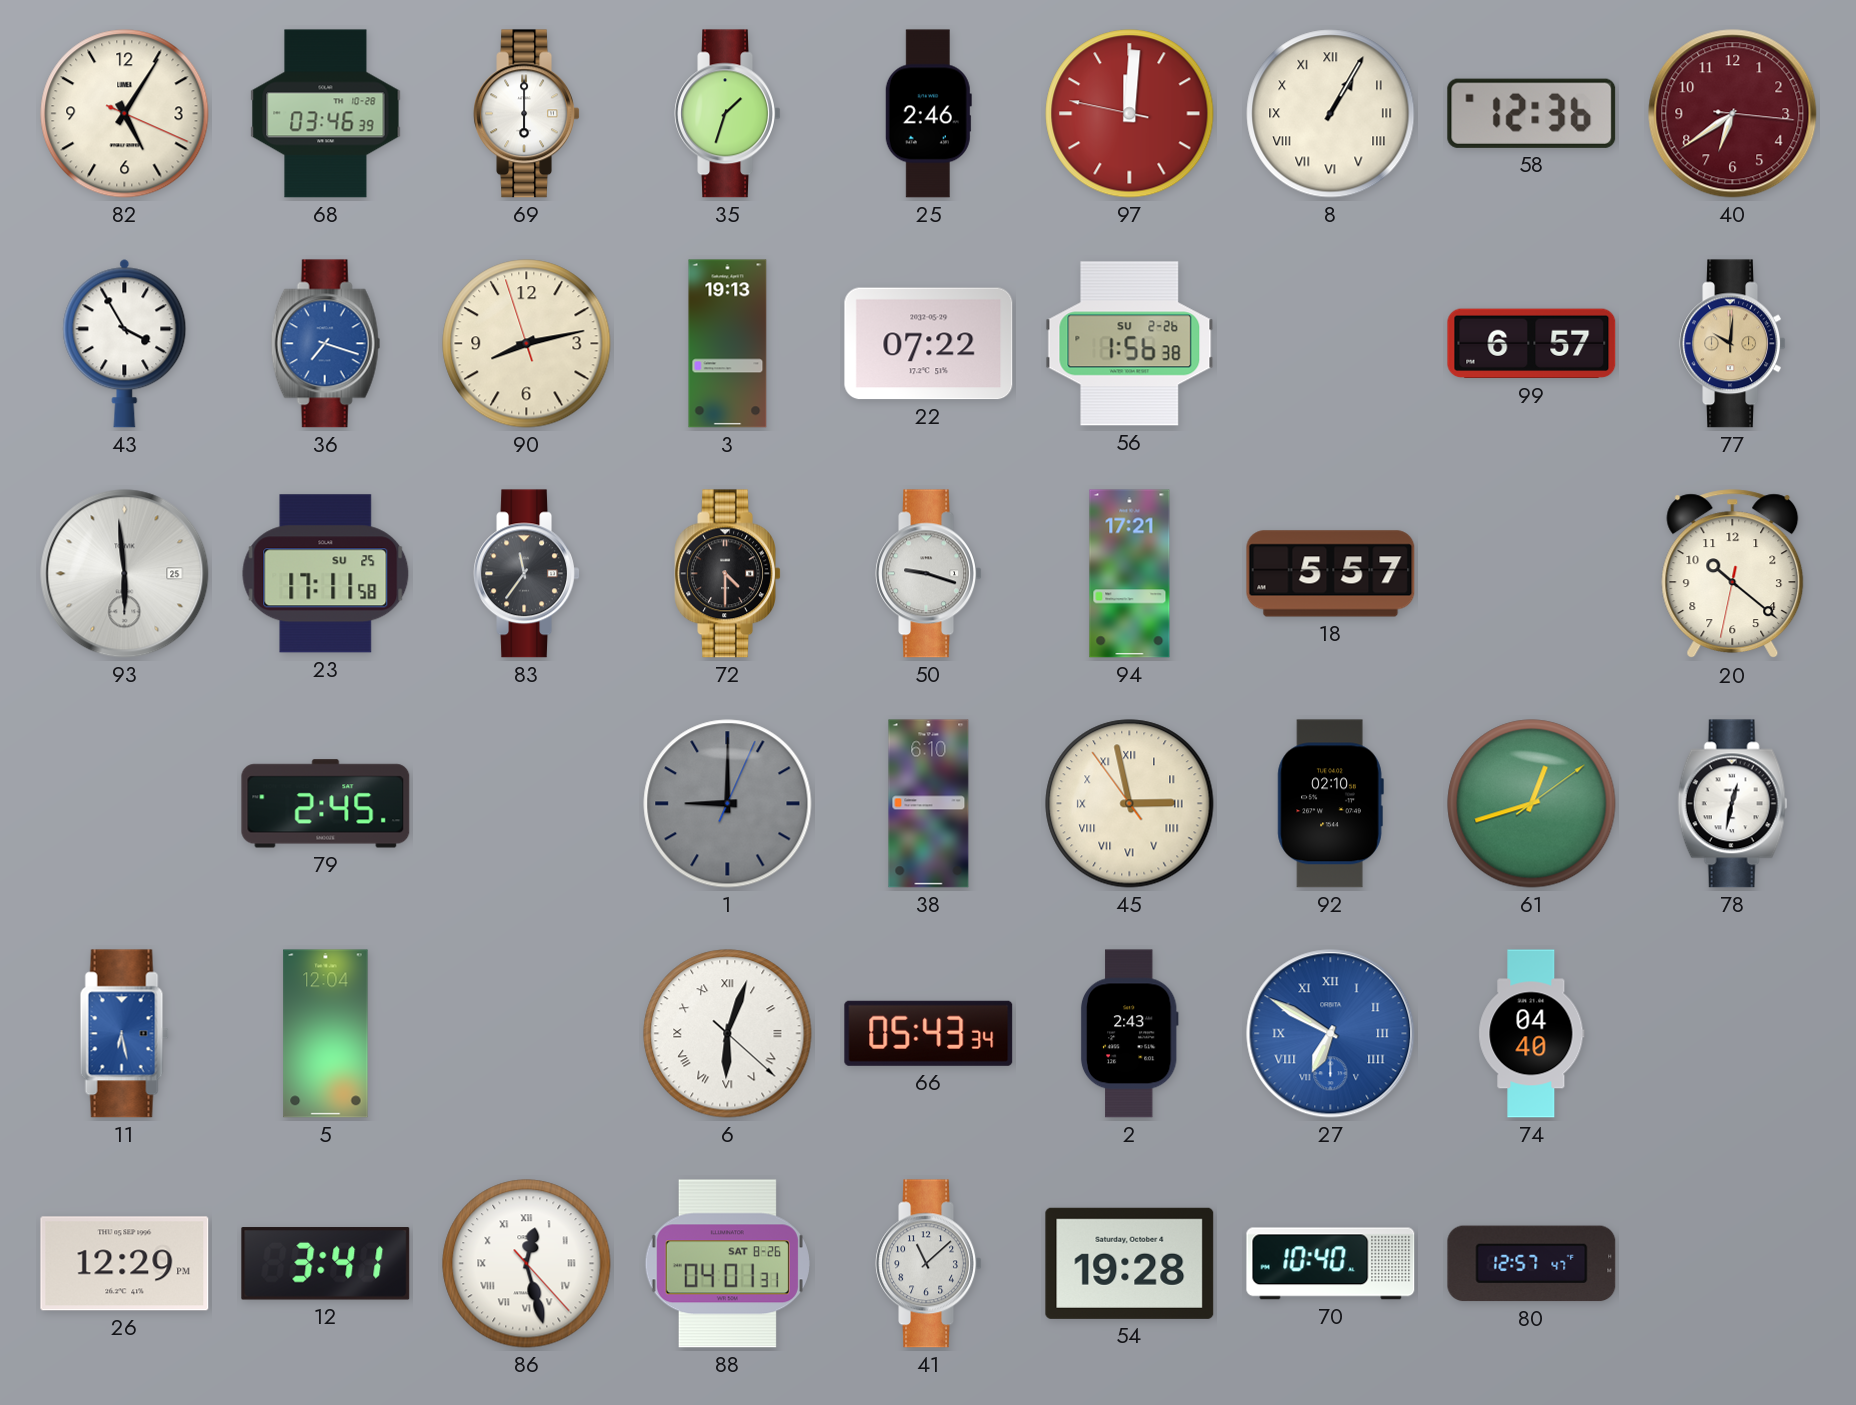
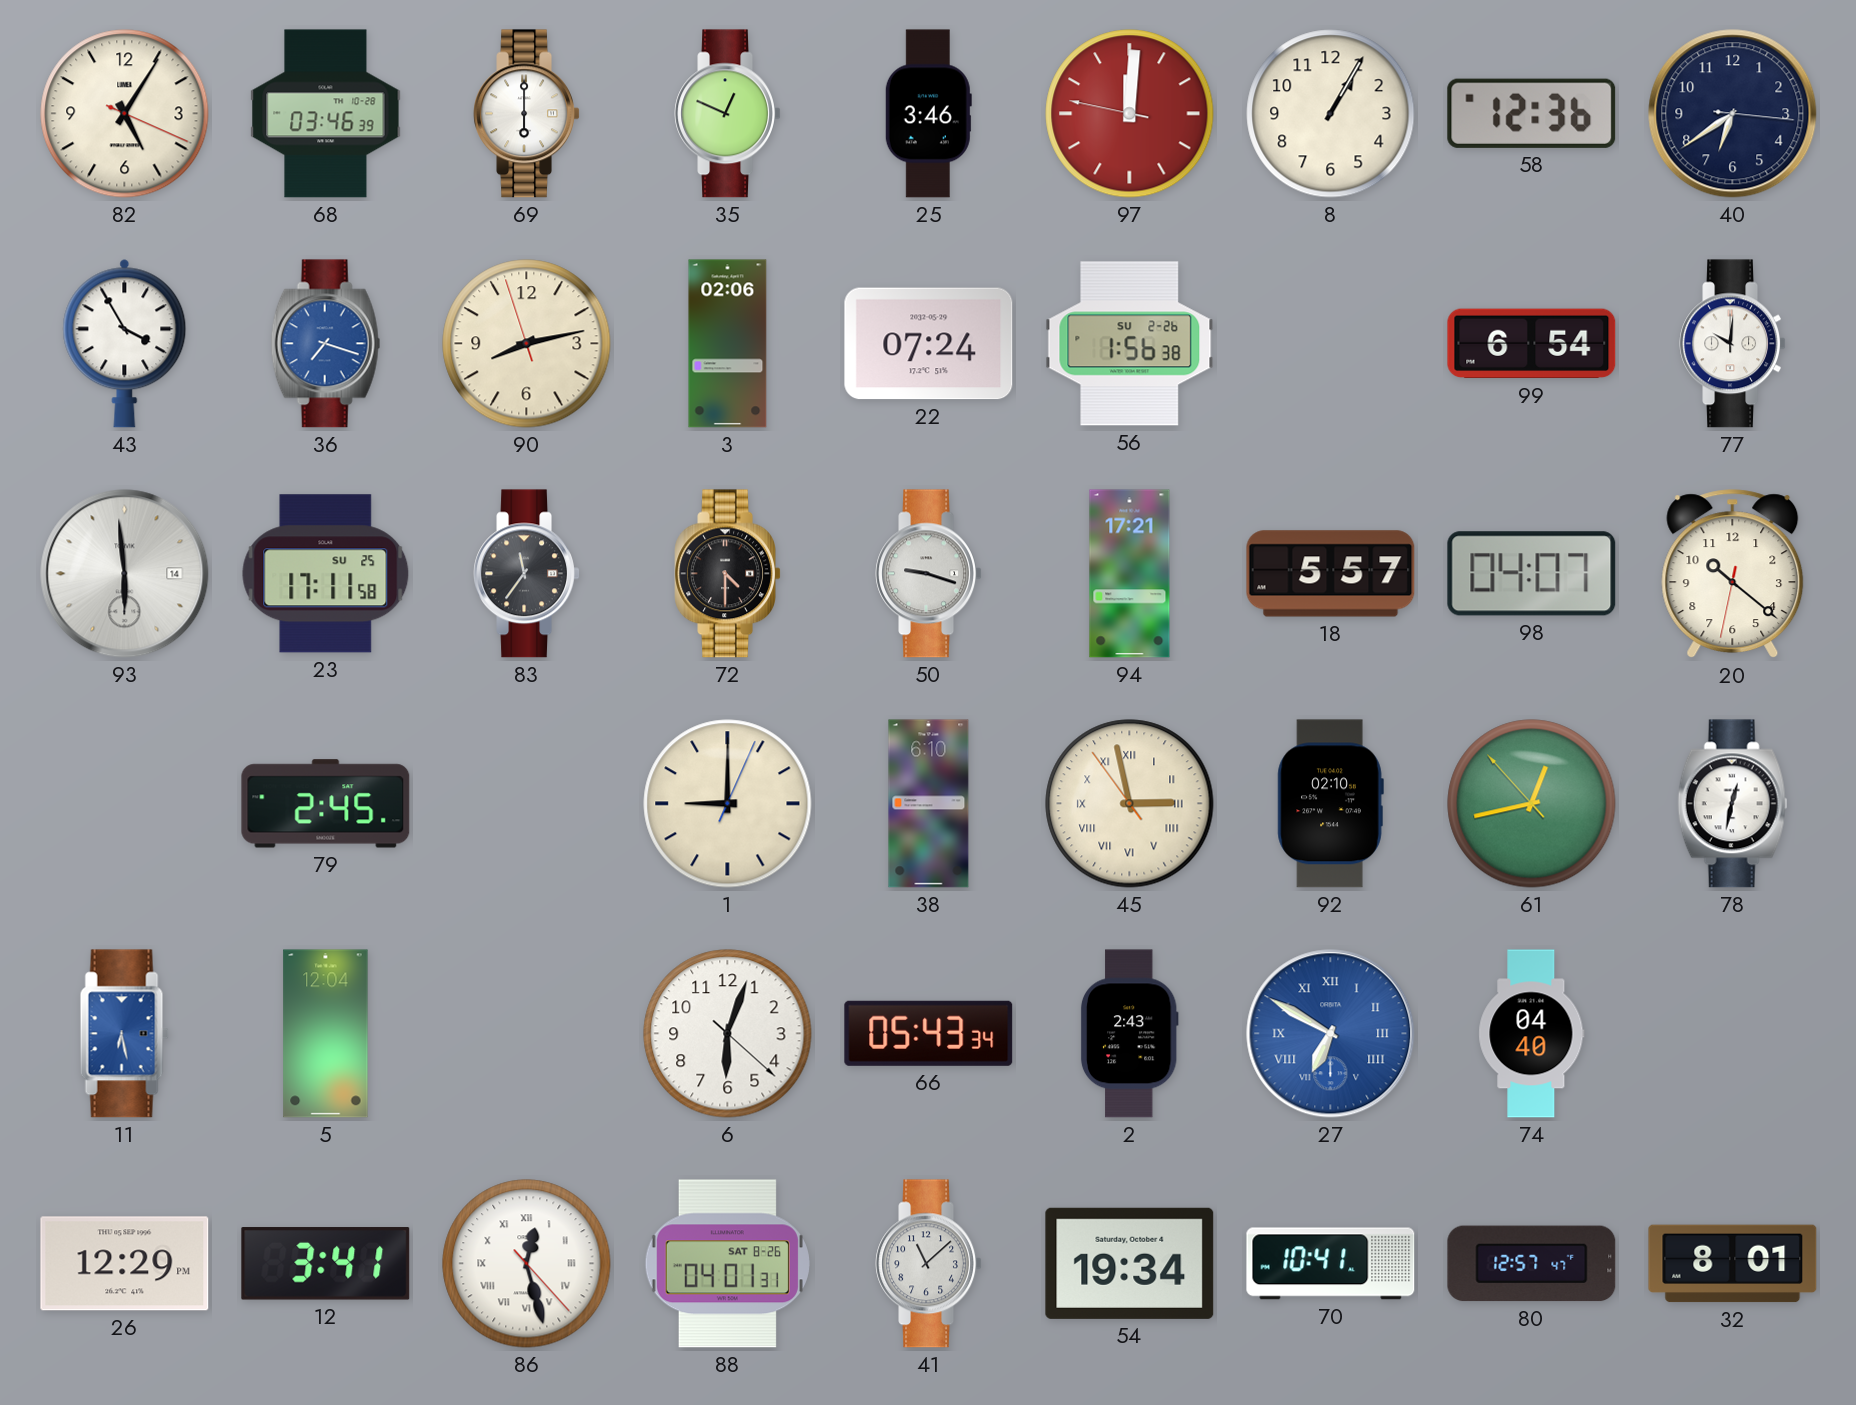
35: 1:33 -> 12:49 (727, 114)
25: 2:46 -> 3:46 (928, 114)
8 numerals: Roman -> Arabic (1331, 114)
40 dial: burgundy -> navy (1733, 114)
3: 19:13 -> 02:06 (728, 344)
22: 07:22 -> 07:24 (929, 344)
99: 6:57 -> 6:54 (1532, 344)
77 dial: champagne -> white (1732, 344)
93 date: 25 -> 14 (125, 574)
98: none -> 04:07 (1532, 574)
1 dial: grey -> cream (728, 804)
61: 12:42:09 -> 12:42:53 (1532, 804)
6 numerals: Roman -> Arabic (728, 1034)
54: 19:28 -> 19:34 (1130, 1263)
70: 10:40 -> 10:41 (1331, 1264)
32: none -> 8:01 (1733, 1264)
